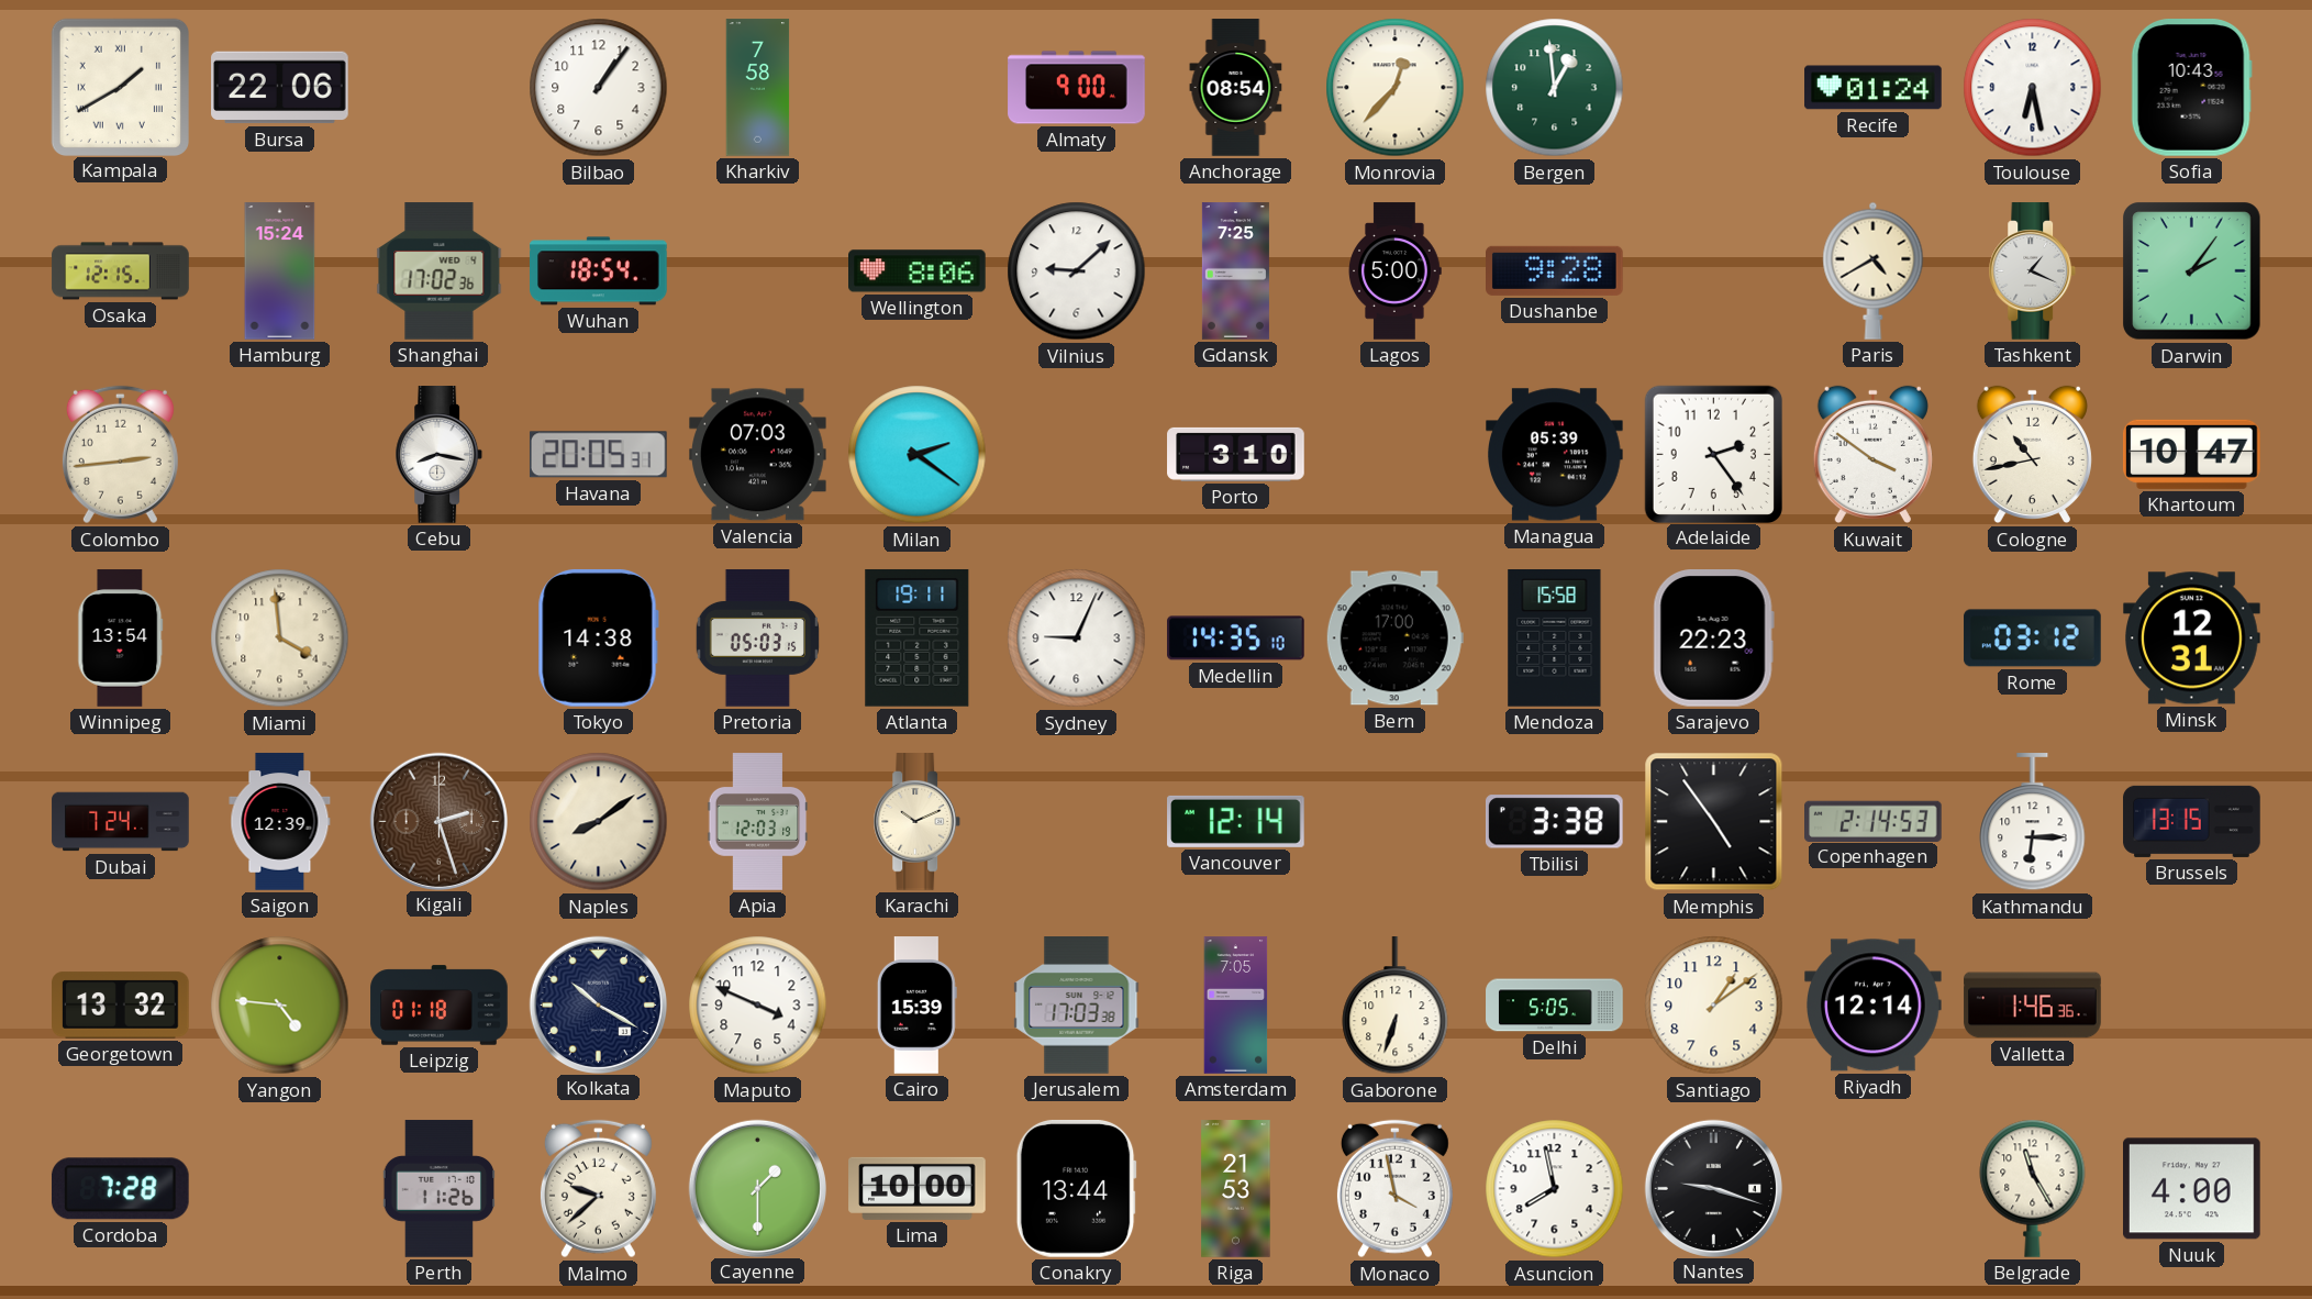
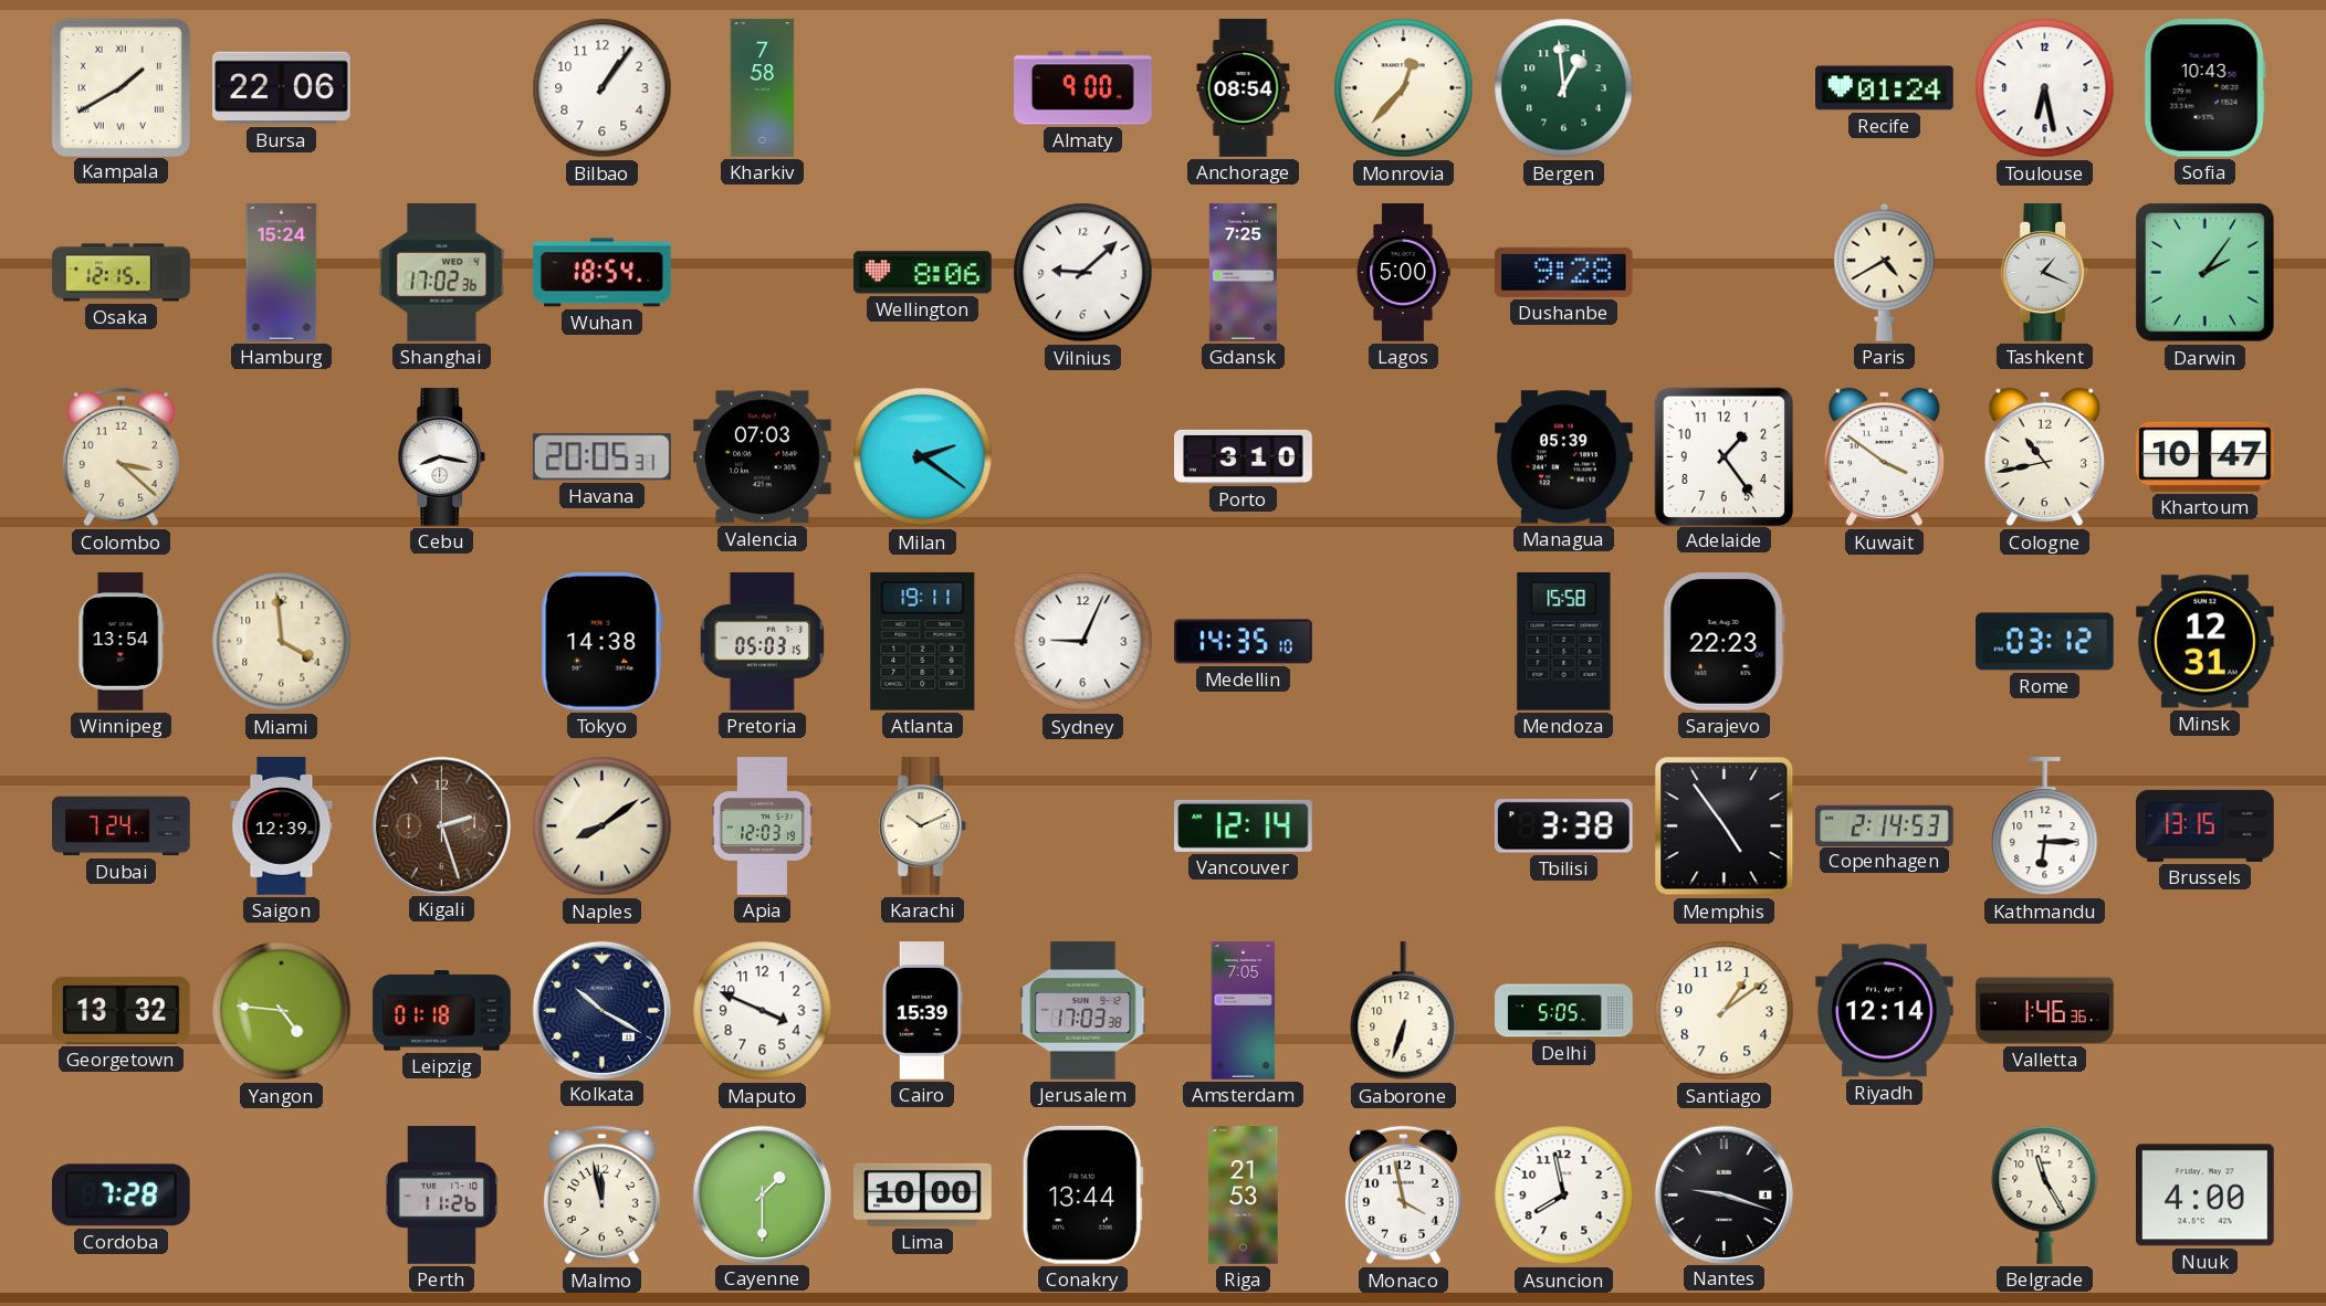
Colombo: 2:44 -> 3:22 (121, 457)
Adelaide: 2:24 -> 1:24 (1723, 456)
Bern: 17:00 -> none (1394, 639)
Malmo: 9:38 -> 11:58 (601, 1196)
